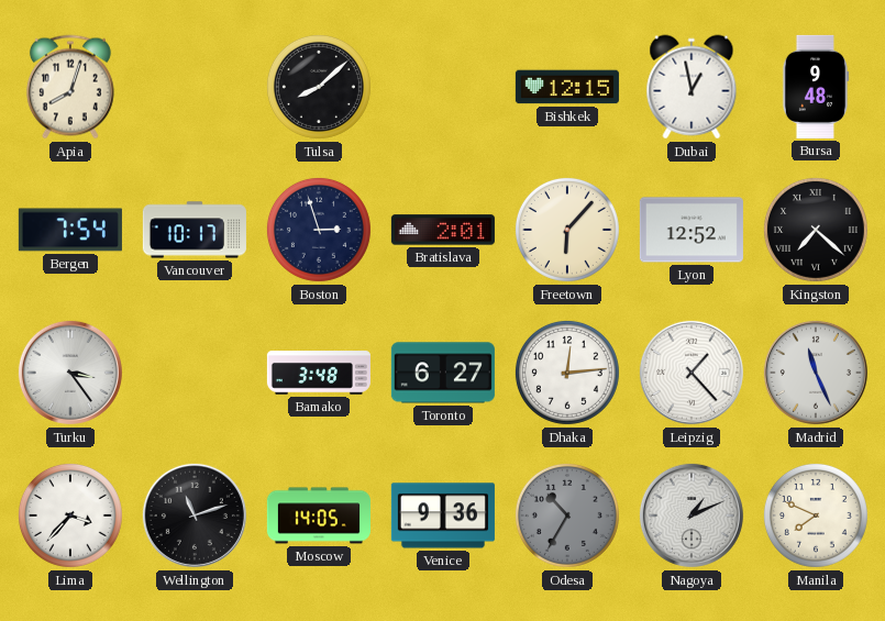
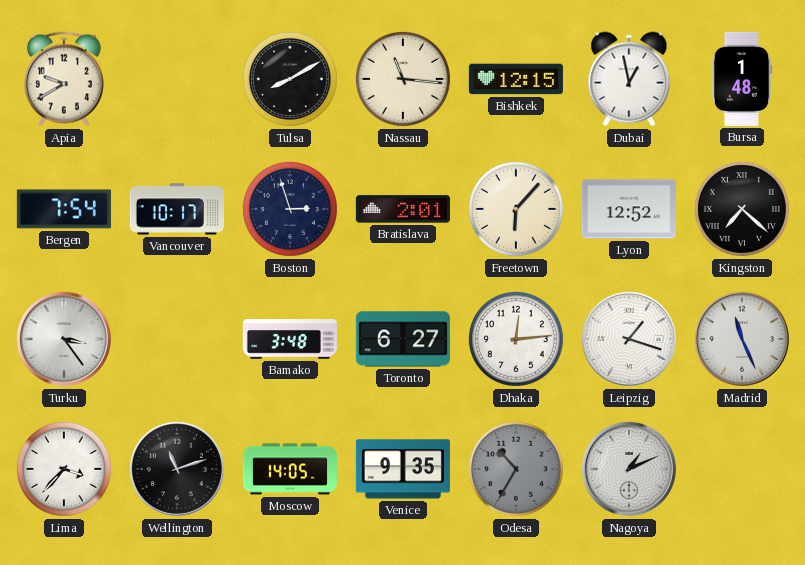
Apia: 8:03 -> 9:40 (64, 79)
Tulsa: 8:08 -> 8:10 (290, 79)
Nassau: none -> 11:16 (403, 79)
Bursa: 9:48 -> 1:48 (742, 79)
Leipzig: 1:23 -> 1:18 (629, 339)
Venice: 9:36 -> 9:35 (403, 469)
Manila: 7:49 -> none (816, 515)
